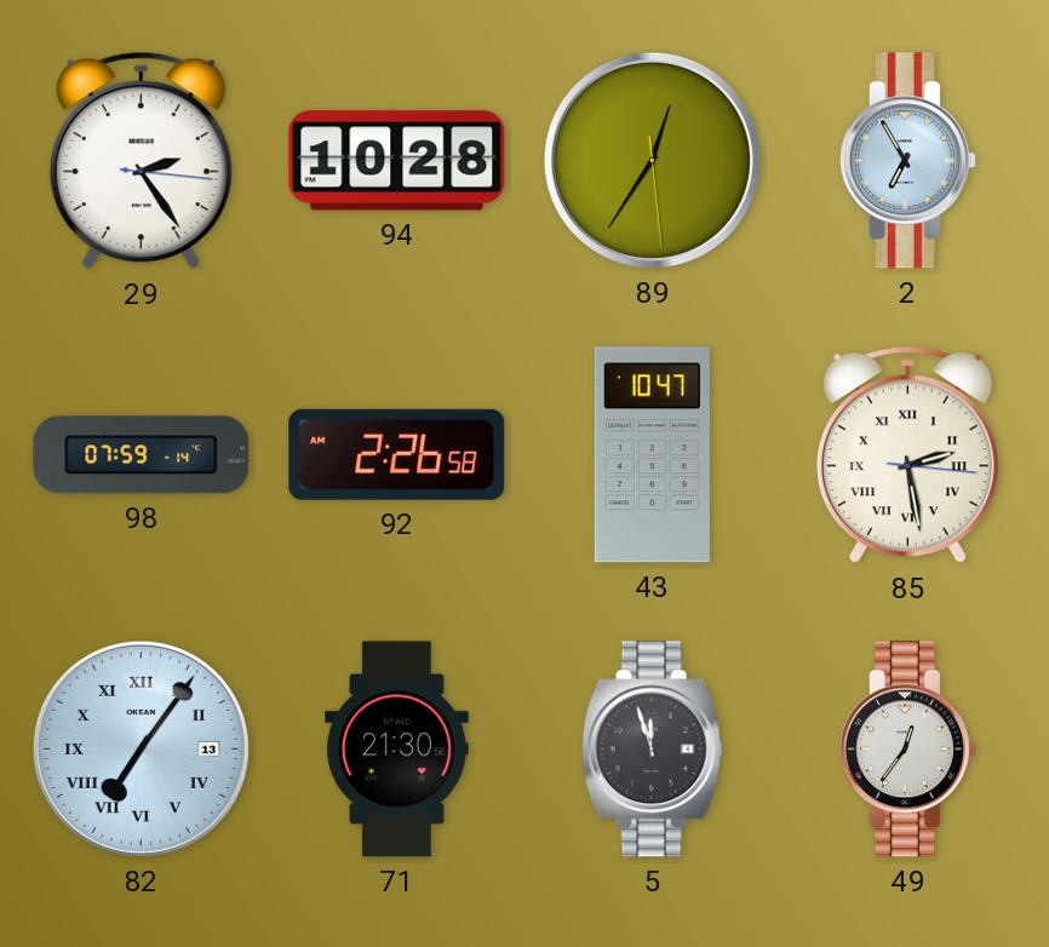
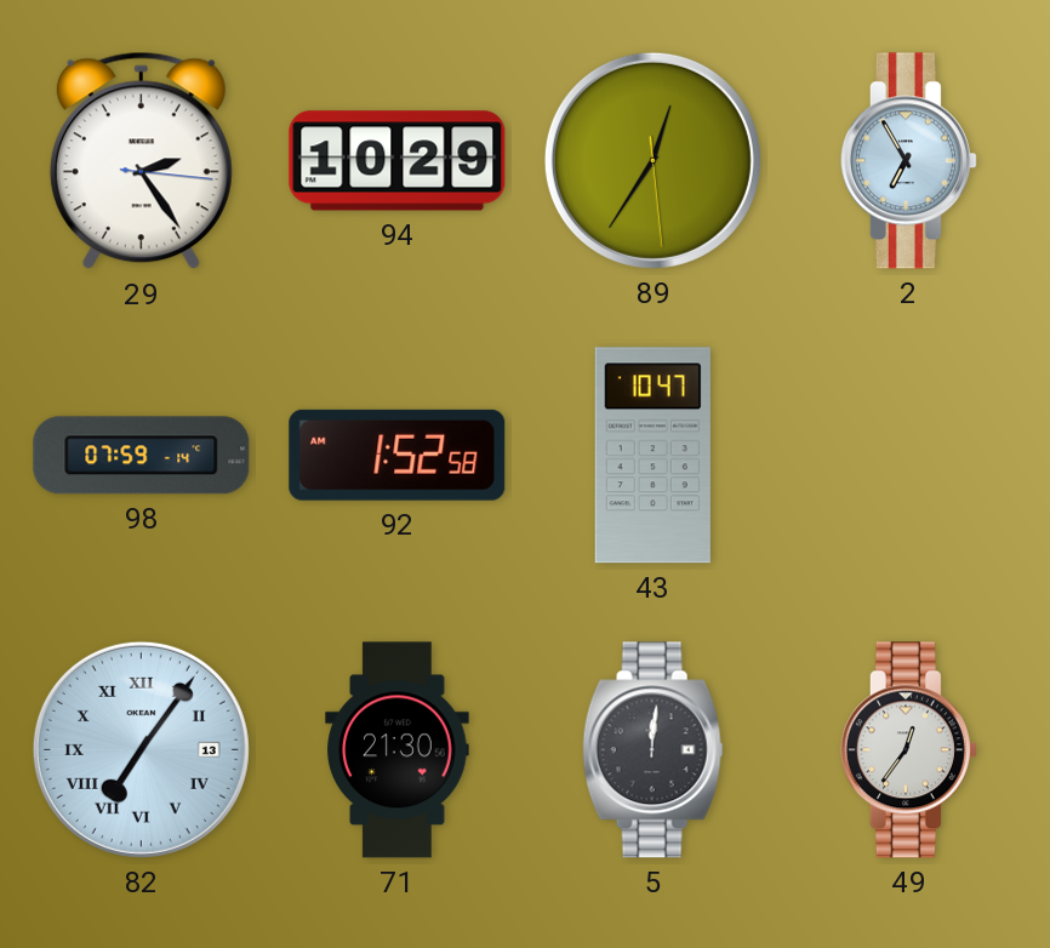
94: 10:28 -> 10:29 (398, 161)
92: 2:26 -> 1:52 (398, 455)
85: 2:28 -> none (907, 455)
5: 11:57 -> 12:01 (652, 750)
